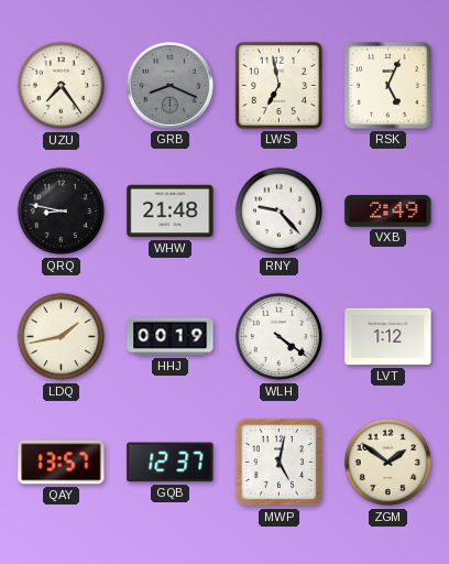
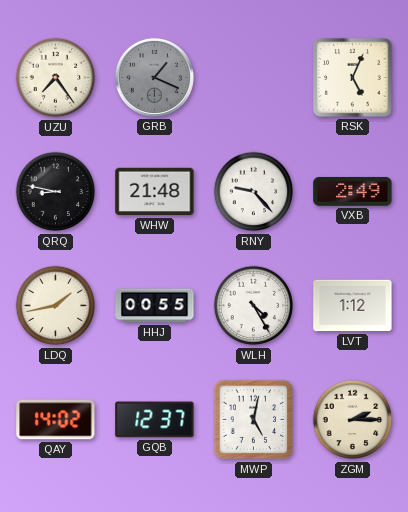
GRB: 8:19 -> 1:19 (154, 77)
LWS: 6:58 -> none (278, 85)
HHJ: 00:19 -> 00:55 (155, 306)
WLH: 4:21 -> 4:25 (254, 306)
QAY: 13:57 -> 14:02 (56, 420)
ZGM: 1:51 -> 2:15 (353, 420)
